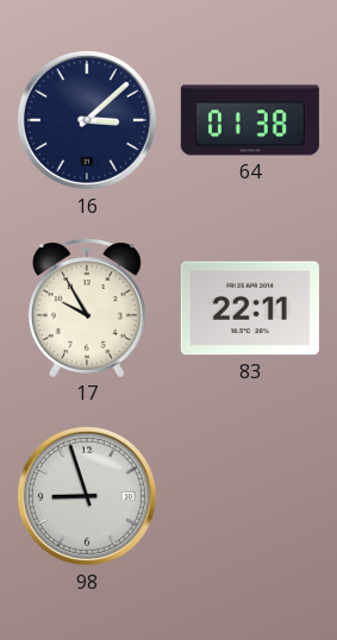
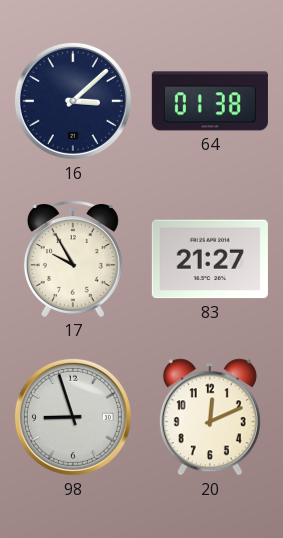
83: 22:11 -> 21:27 (210, 259)
20: none -> 12:11 (210, 417)
